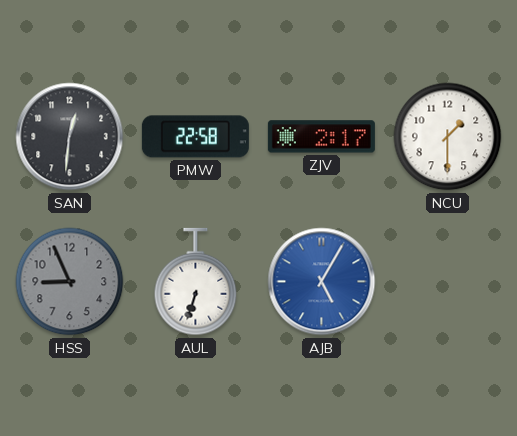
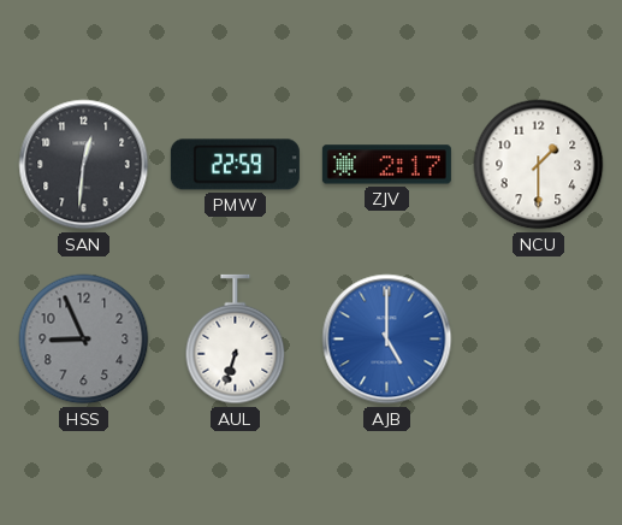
PMW: 22:58 -> 22:59 (235, 165)
AJB: 5:05 -> 5:00 (387, 340)
